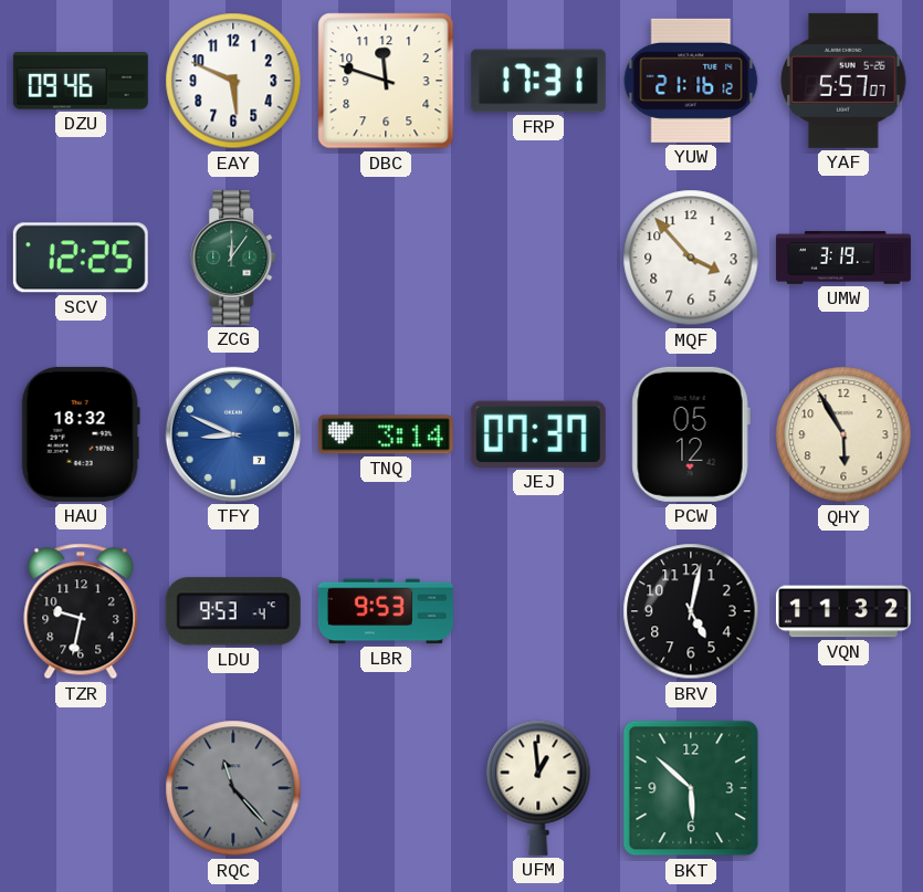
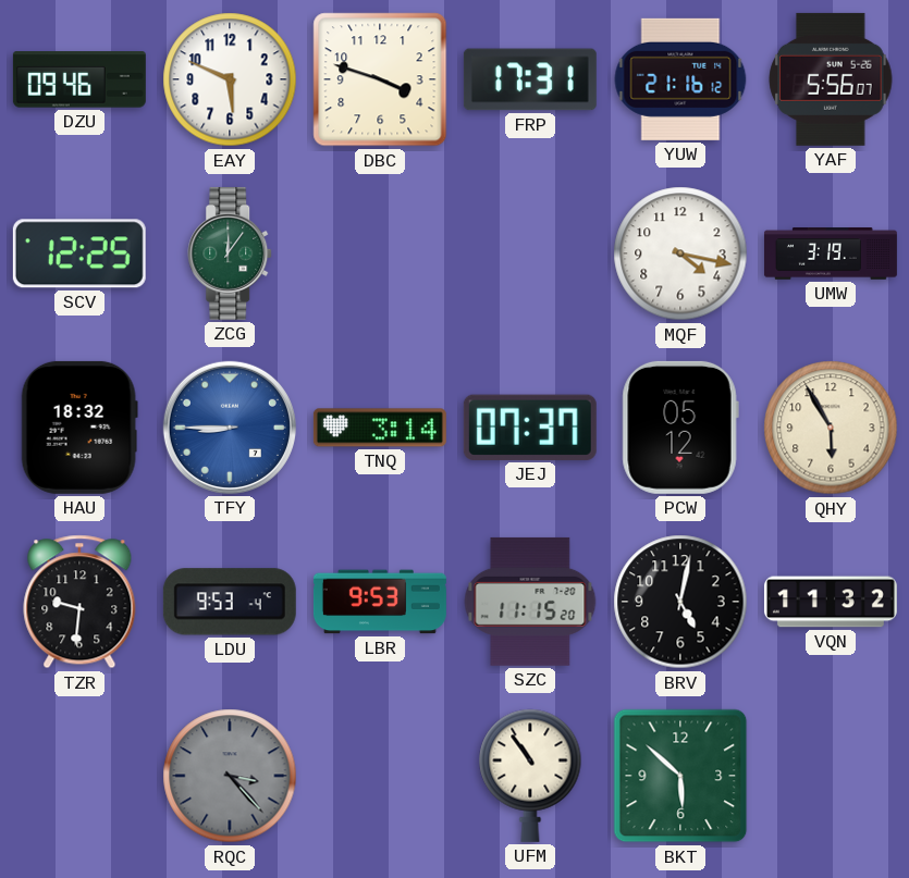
DBC: 11:48 -> 3:48 (380, 79)
YAF: 5:57 -> 5:56 (831, 79)
MQF: 3:53 -> 4:17 (680, 253)
TFY: 8:49 -> 8:45 (230, 428)
TZR: 9:32 -> 9:31 (79, 602)
SZC: none -> 11:15 (530, 602)
RQC: 11:23 -> 3:23 (230, 776)
UFM: 12:59 -> 10:54 (530, 776)
